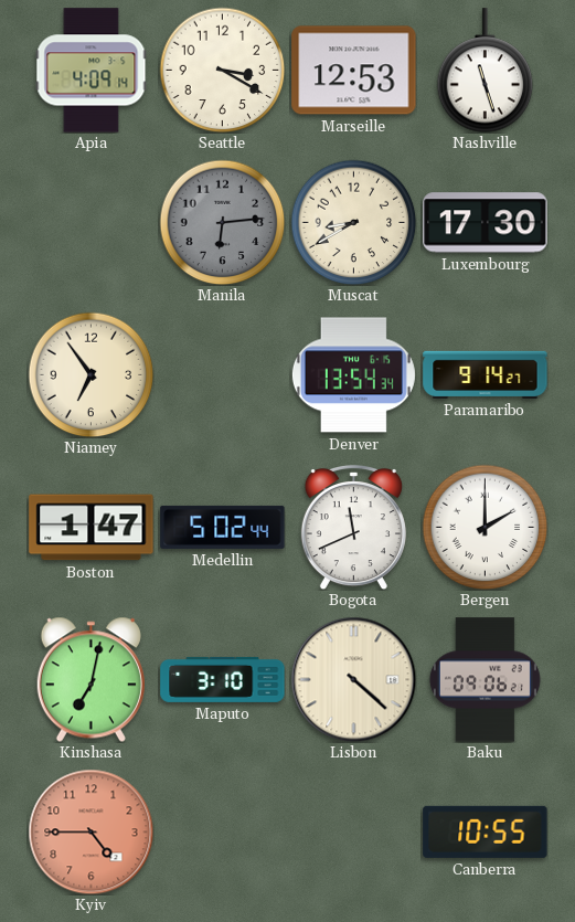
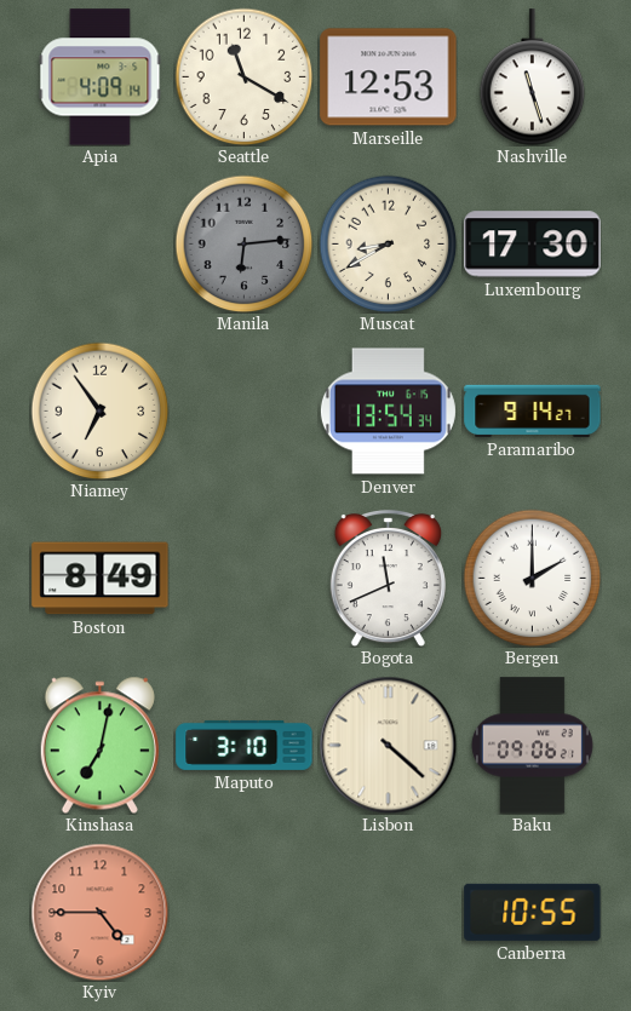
Seattle: 3:20 -> 11:20 (243, 76)
Boston: 1:47 -> 8:49 (101, 579)
Medellin: 5:02 -> none (223, 527)
